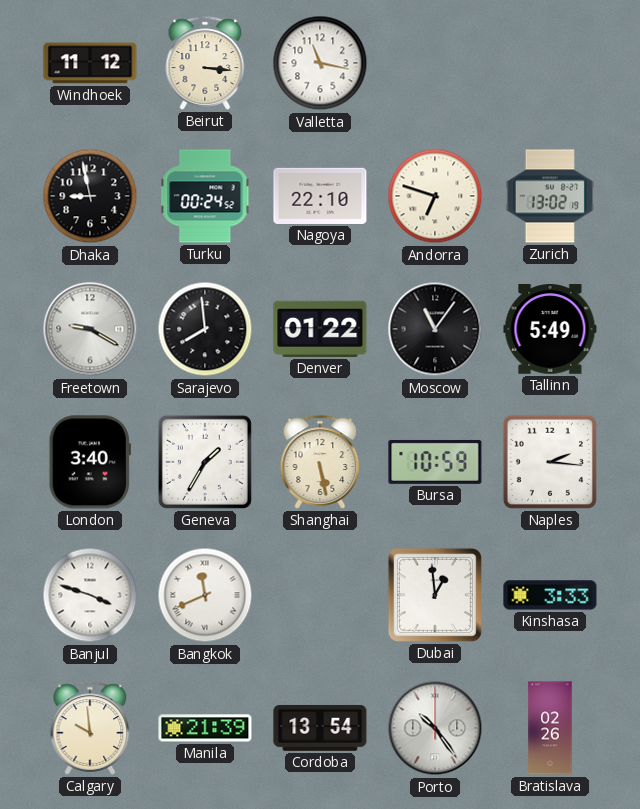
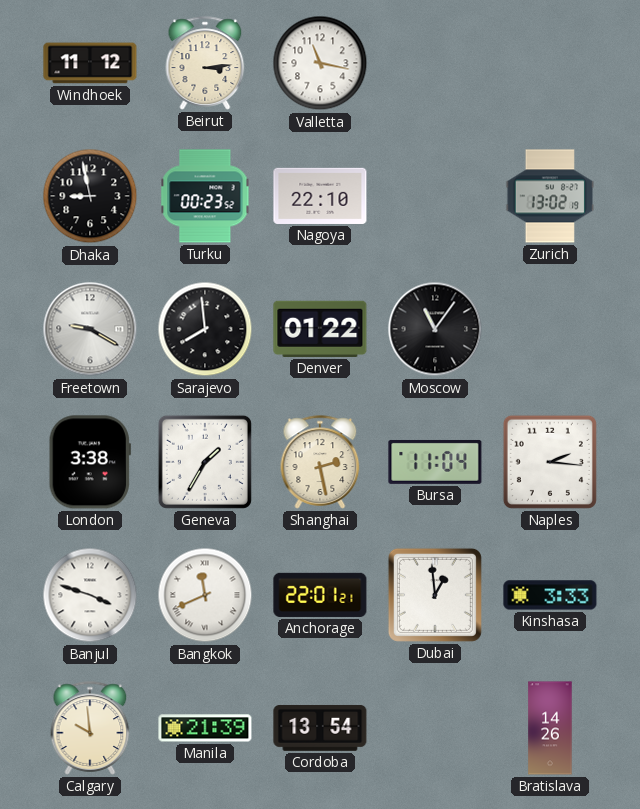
Beirut: 3:16 -> 3:14 (205, 63)
Turku: 00:24 -> 00:23 (205, 196)
Andorra: 6:48 -> none (435, 196)
Tallinn: 5:49 -> none (550, 329)
London: 3:40 -> 3:38 (90, 462)
Shanghai: 5:28 -> 2:28 (320, 462)
Bursa: 10:59 -> 11:04 (435, 462)
Anchorage: none -> 22:01 (320, 595)
Porto: 10:24 -> none (435, 728)
Bratislava: 02:26 -> 14:26 (550, 728)
